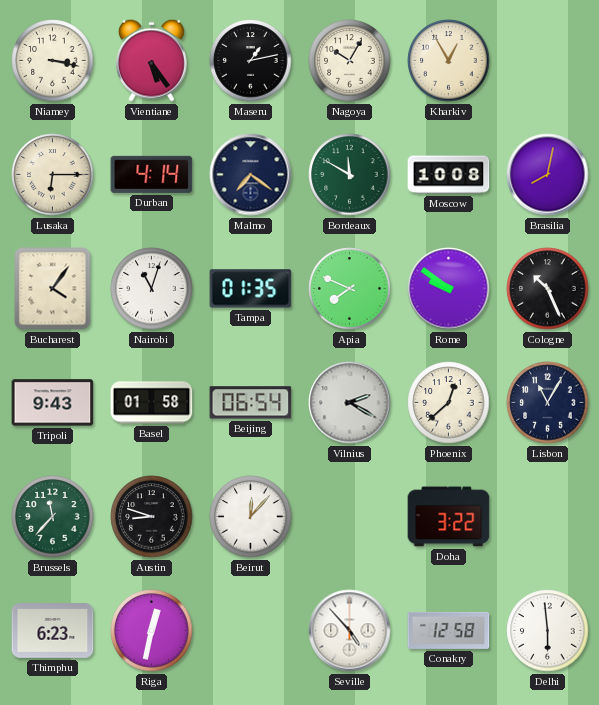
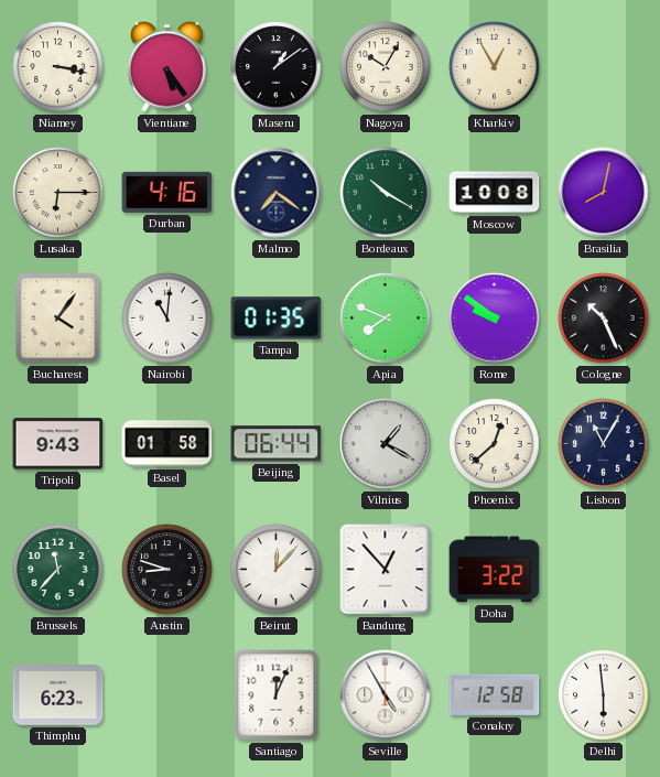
Maseru: 1:13 -> 1:09 (277, 67)
Durban: 4:14 -> 4:16 (167, 192)
Bordeaux: 11:50 -> 10:20 (386, 193)
Nairobi: 11:03 -> 11:01 (167, 319)
Beijing: 06:54 -> 06:44 (277, 444)
Vilnius: 2:20 -> 1:20 (386, 444)
Bandung: none -> 12:53 (386, 570)
Riga: 12:32 -> none (152, 631)
Santiago: none -> 12:04 (277, 695)
Seville: 4:53 -> 4:55 (386, 695)
